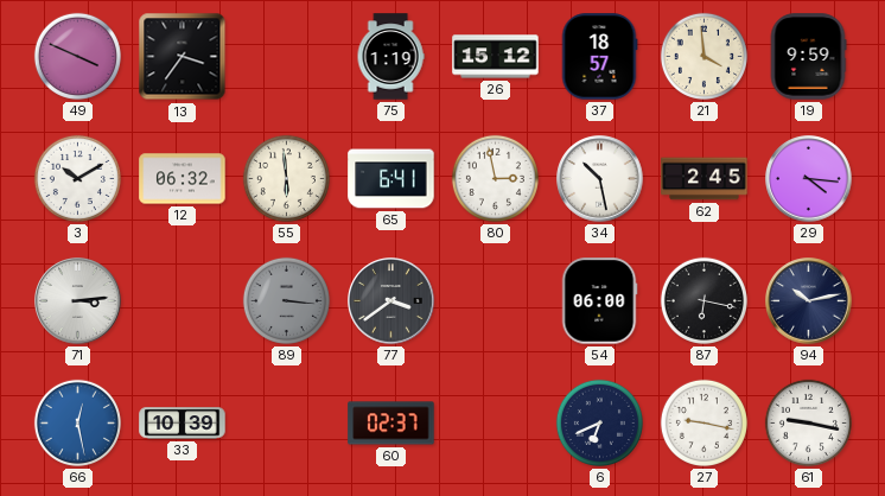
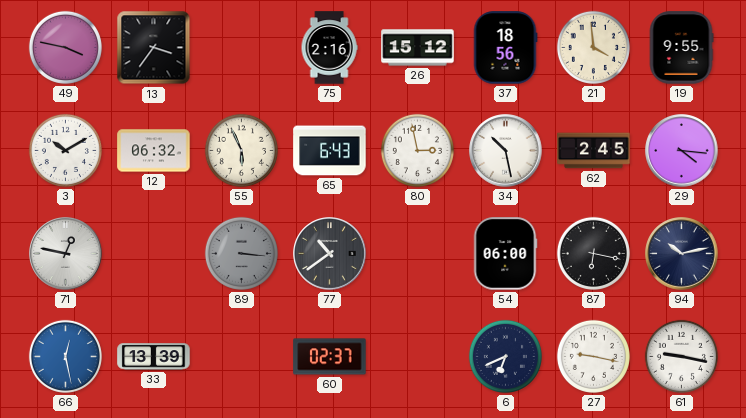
49: 3:49 -> 3:47 (65, 47)
75: 1:19 -> 2:16 (329, 48)
37: 18:57 -> 18:56 (505, 48)
19: 9:59 -> 9:55 (681, 48)
55: 5:59 -> 5:56 (241, 150)
65: 6:41 -> 6:43 (330, 151)
71: 3:14 -> 12:47 (66, 254)
77: 3:39 -> 10:39 (330, 254)
33: 10:39 -> 13:39 (154, 357)
